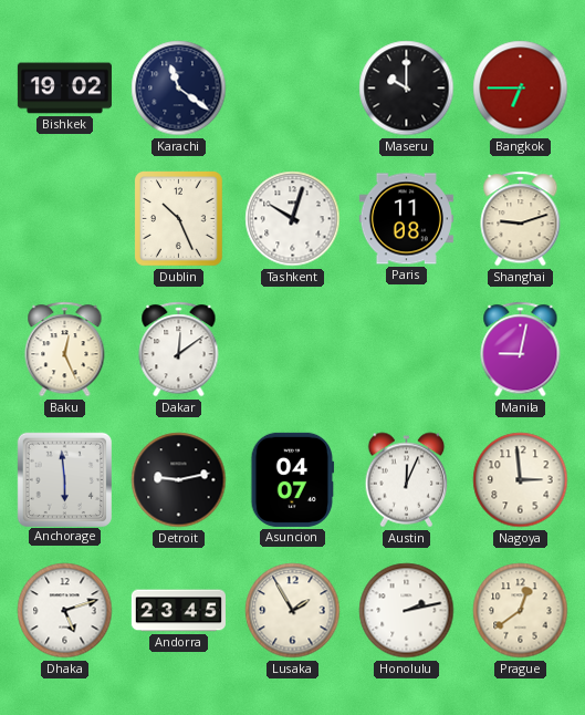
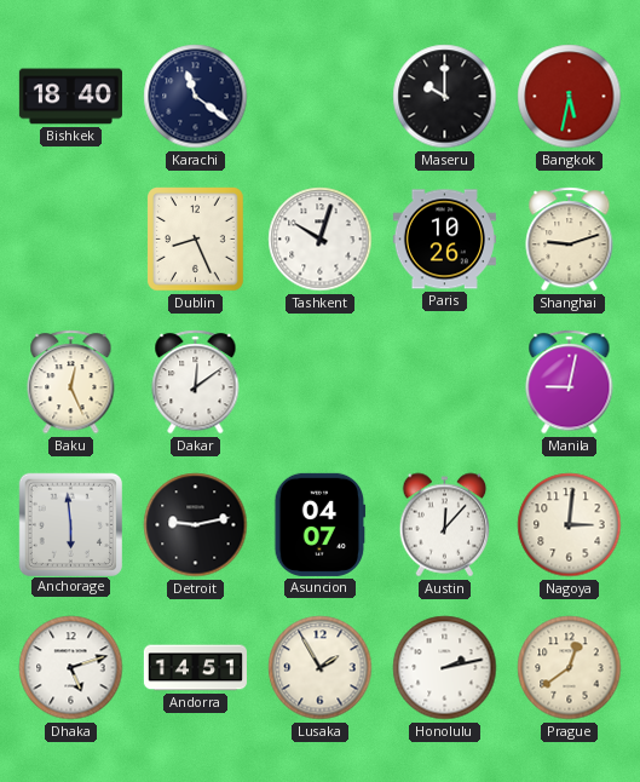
Bishkek: 19:02 -> 18:40 (70, 97)
Bangkok: 6:45 -> 5:32 (570, 97)
Dublin: 10:26 -> 8:26 (196, 240)
Paris: 11:08 -> 10:26 (444, 240)
Austin: 12:04 -> 12:07 (445, 525)
Nagoya: 2:59 -> 3:01 (570, 525)
Andorra: 23:45 -> 14:51 (195, 668)
